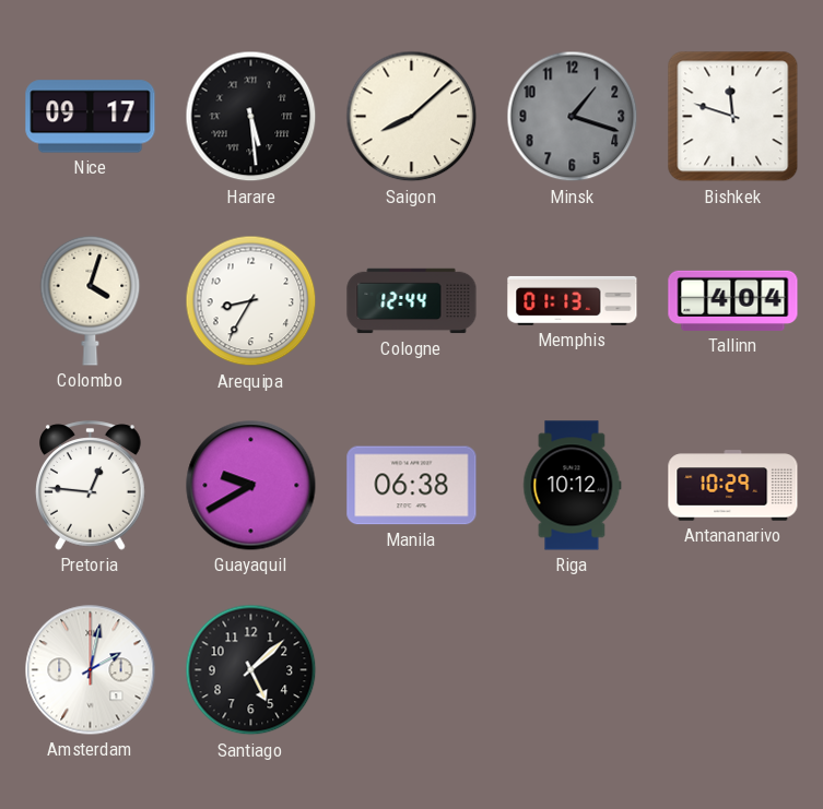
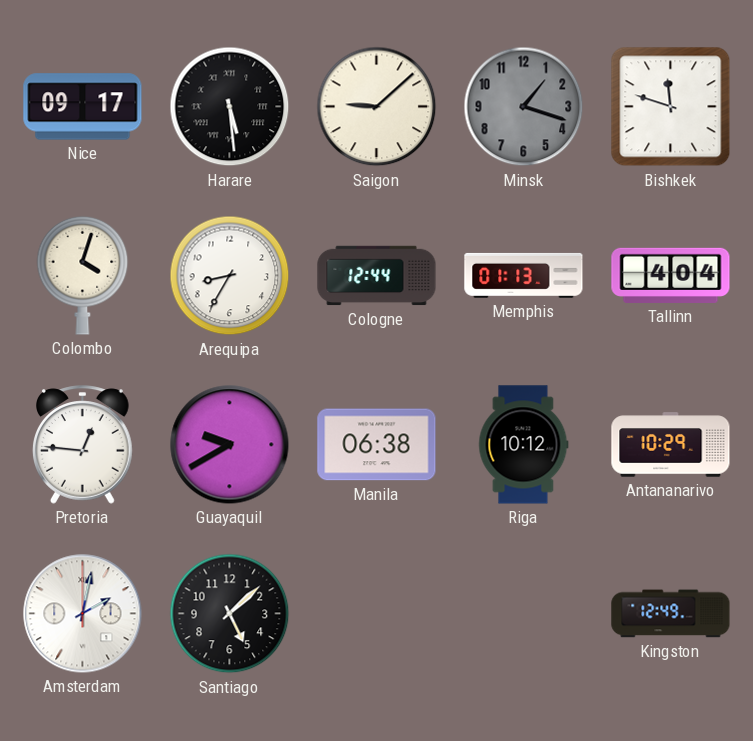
Saigon: 8:08 -> 9:08 (377, 107)
Kingston: none -> 12:49 (671, 614)
